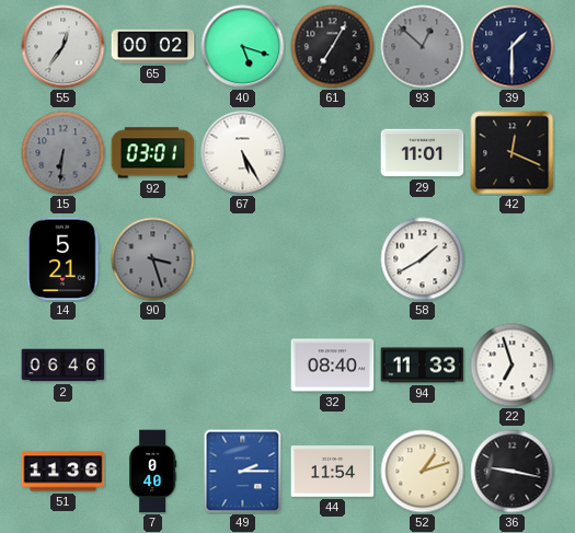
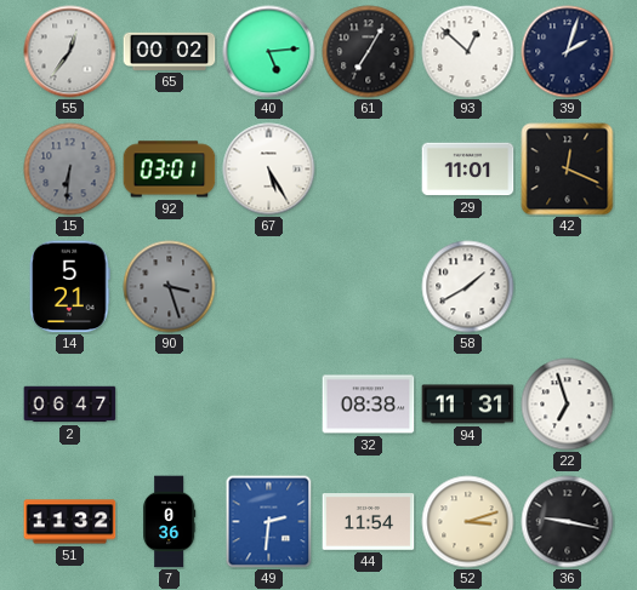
40: 5:18 -> 5:14 (269, 52)
93 dial: grey -> white (468, 52)
39: 1:30 -> 2:03 (568, 52)
2: 06:46 -> 06:47 (70, 405)
32: 08:40 -> 08:38 (369, 405)
94: 11:33 -> 11:31 (468, 405)
51: 11:36 -> 11:32 (70, 522)
7: 0:40 -> 0:36 (170, 522)
49: 2:15 -> 2:31 (269, 522)
52: 1:12 -> 3:12 (468, 522)
